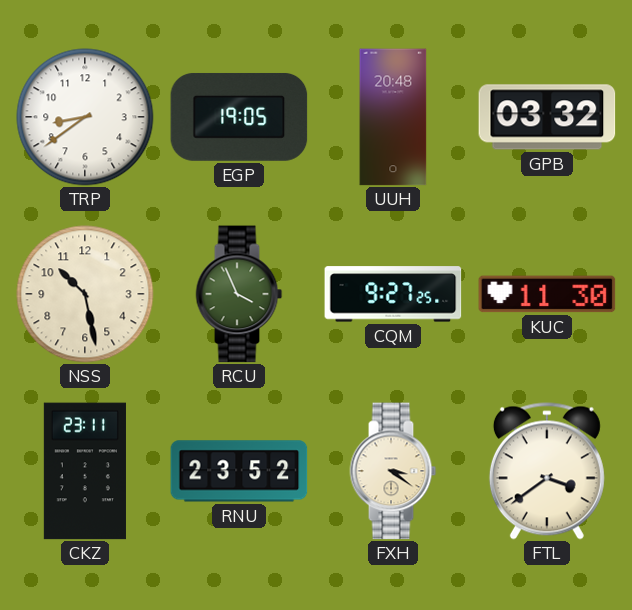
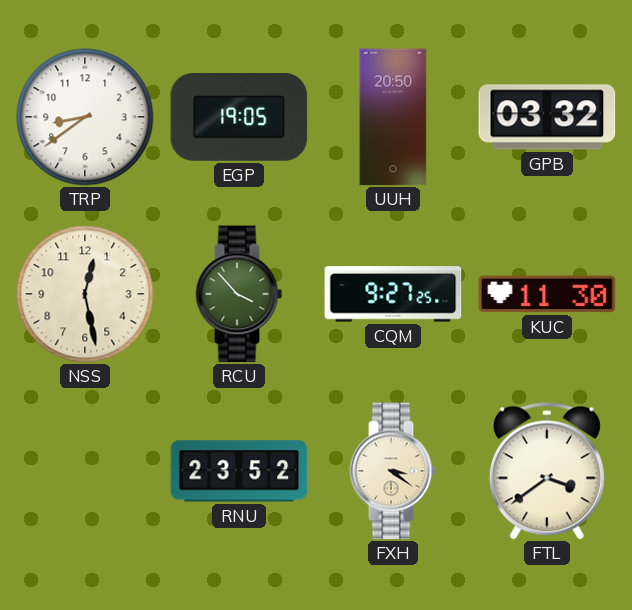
UUH: 20:48 -> 20:50 (393, 117)
NSS: 10:28 -> 12:28 (85, 294)
RCU: 3:56 -> 3:53 (239, 294)
CKZ: 23:11 -> none (85, 471)
